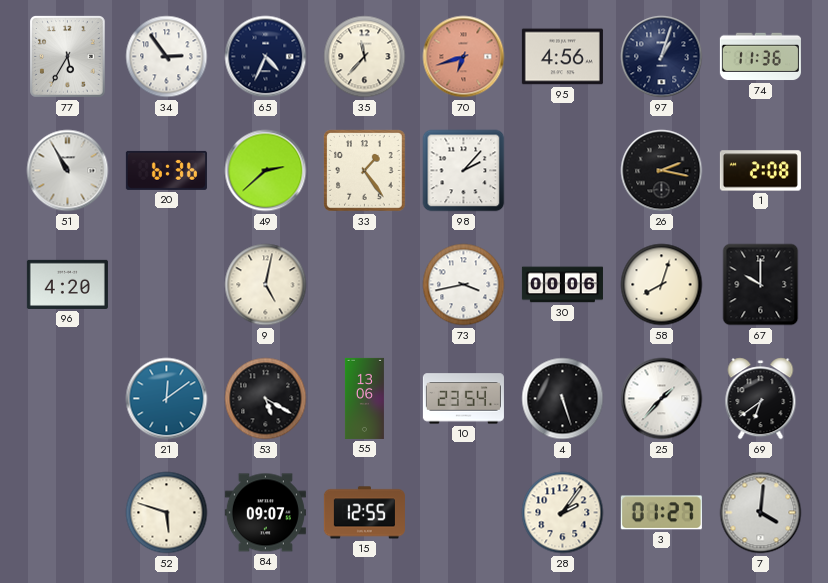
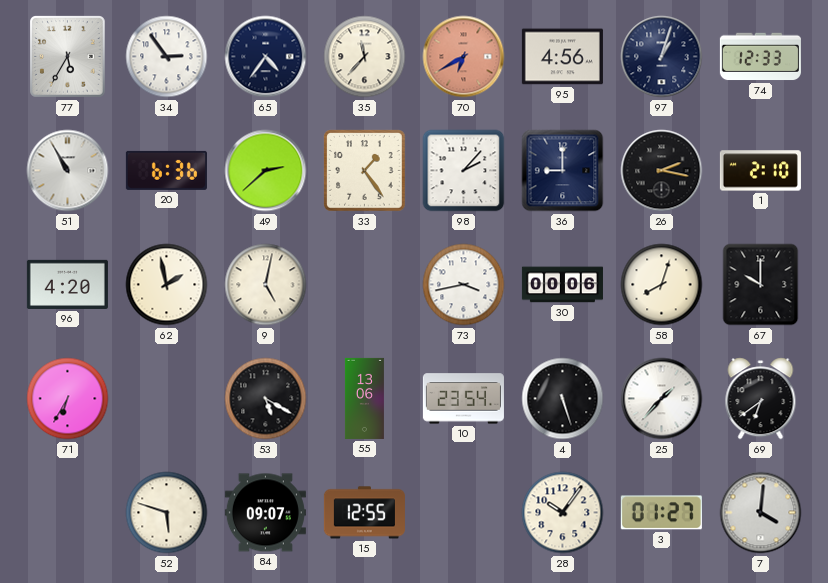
65: 4:34 -> 4:36 (266, 57)
70: 6:42 -> 6:40 (464, 57)
74: 11:36 -> 12:33 (760, 57)
36: none -> 9:00 (563, 171)
1: 2:08 -> 2:10 (760, 171)
62: none -> 1:58 (167, 285)
71: none -> 6:35 (68, 399)
21: 12:09 -> none (167, 399)
28: 2:06 -> 10:06 (563, 513)
